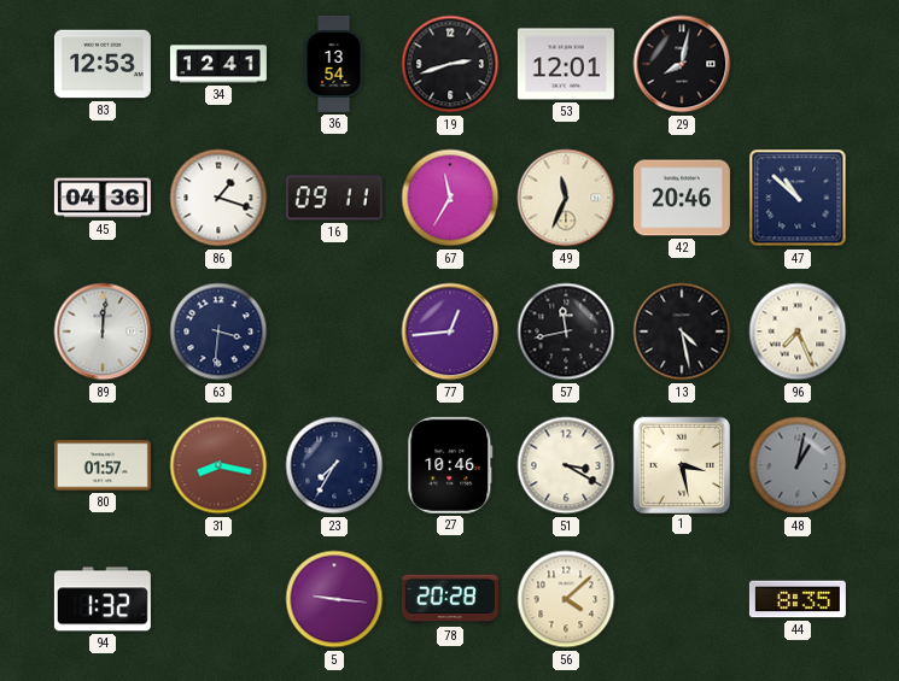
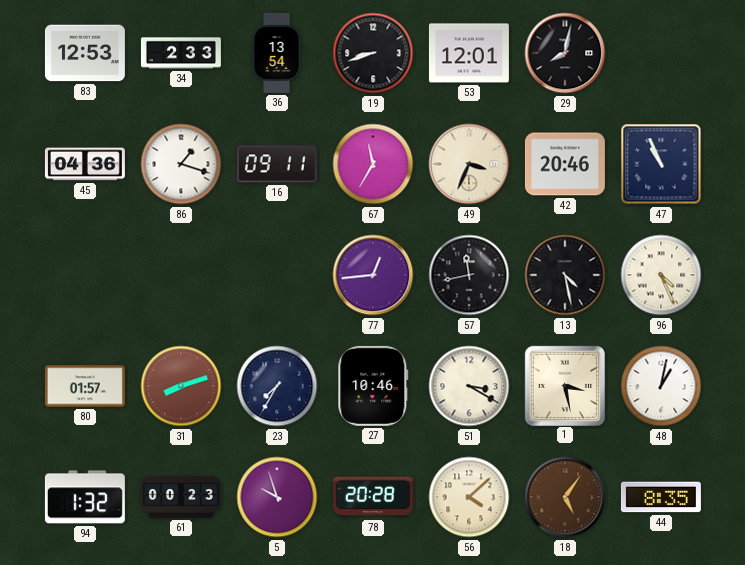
34: 12:41 -> 2:33 (181, 53)
19: 2:42 -> 8:42 (373, 53)
49: 11:34 -> 3:34 (469, 164)
47: 10:52 -> 10:56 (661, 164)
89: 12:01 -> none (103, 331)
63: 3:31 -> none (218, 331)
96: 7:26 -> 4:26 (661, 275)
31: 8:17 -> 8:12 (181, 386)
48 dial: grey -> white (661, 386)
61: none -> 00:23 (181, 497)
5: 9:16 -> 9:57 (277, 497)
18: none -> 5:06 (565, 497)
